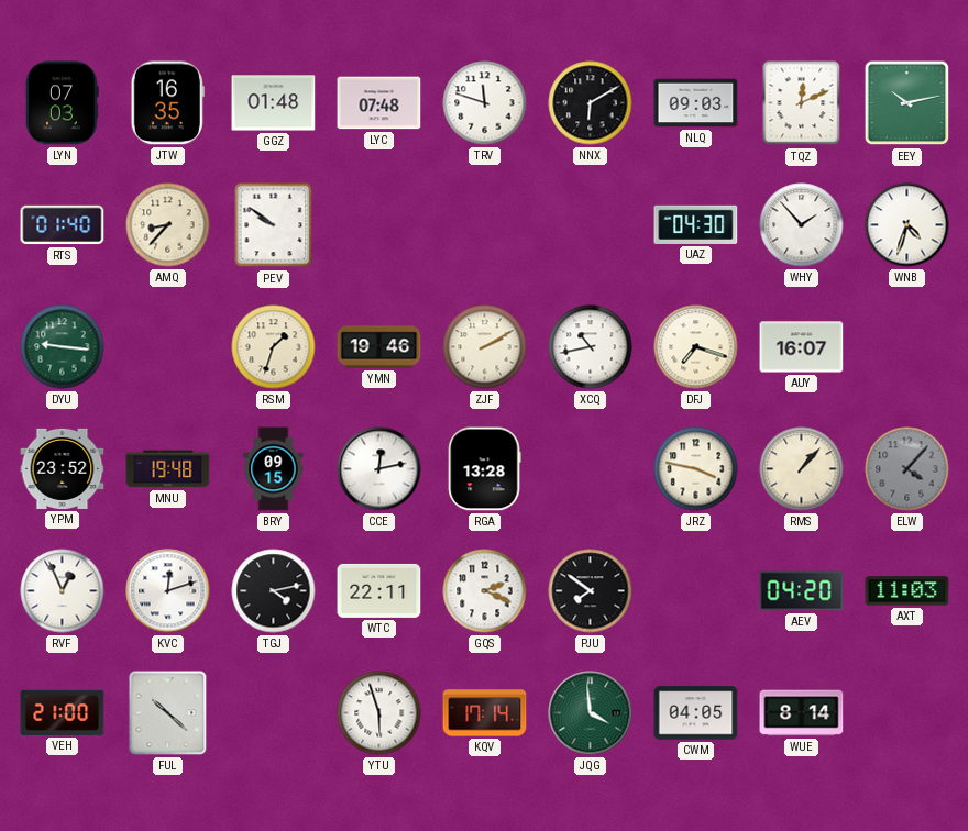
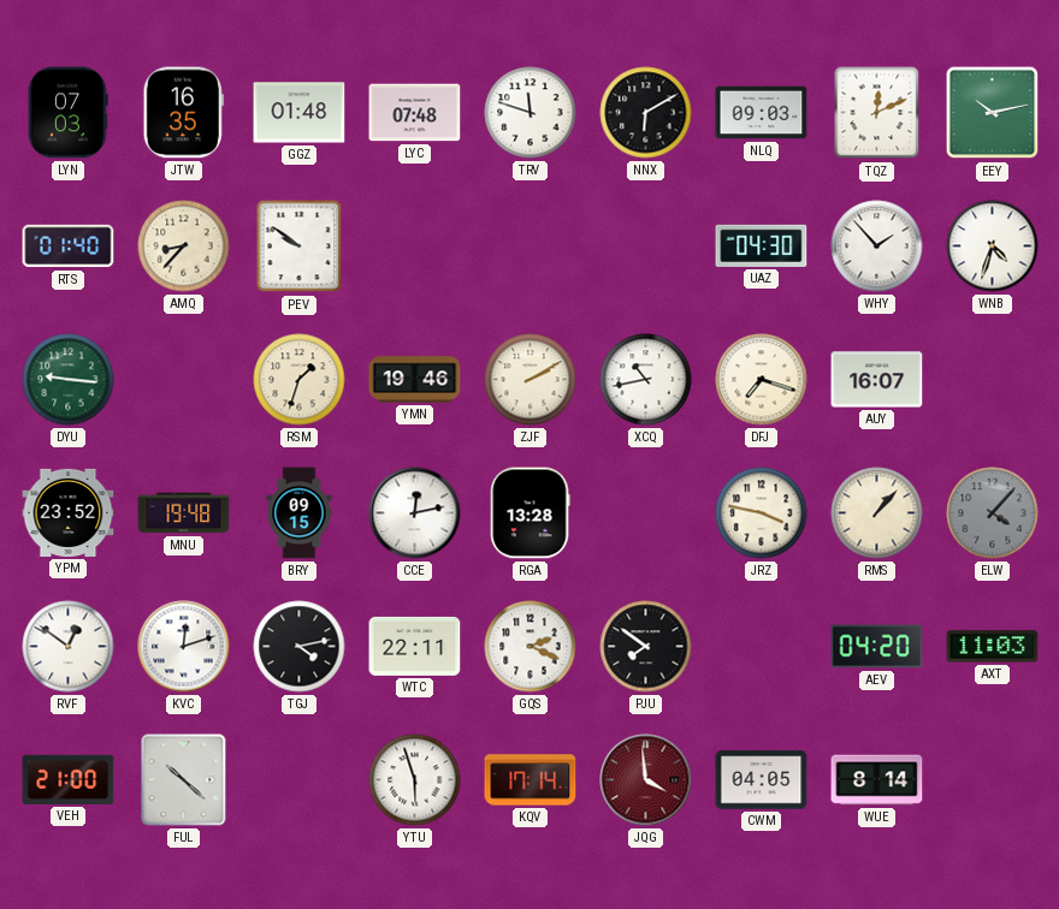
RVF: 12:56 -> 12:51 (69, 647)
JQG dial: green -> burgundy (646, 780)
